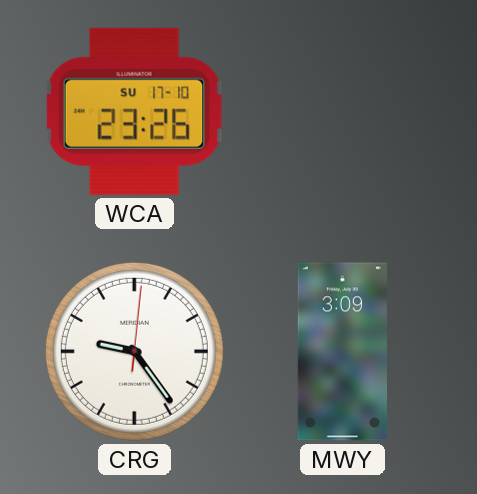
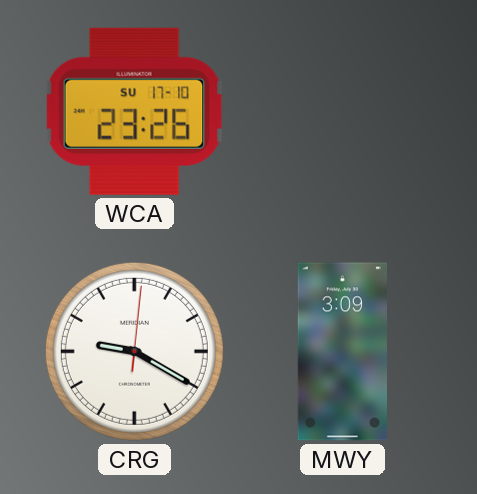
CRG: 9:24 -> 9:20 (134, 351)
